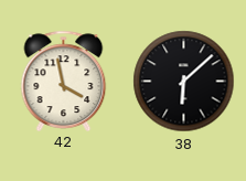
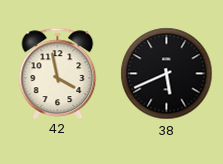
38: 6:08 -> 5:41 (167, 74)
